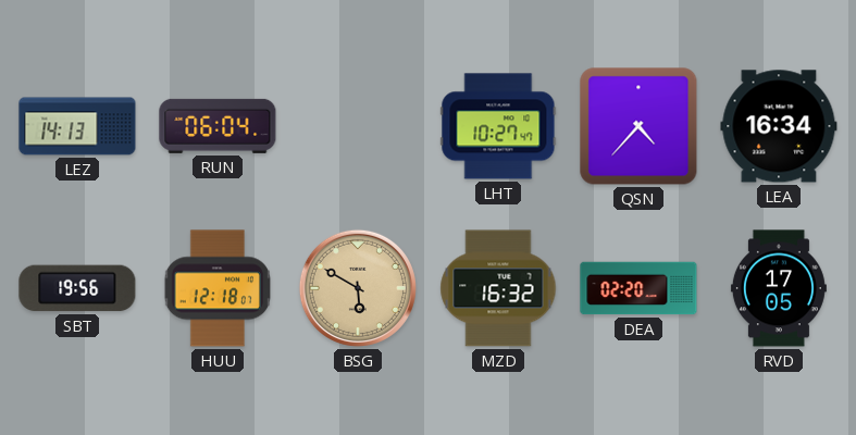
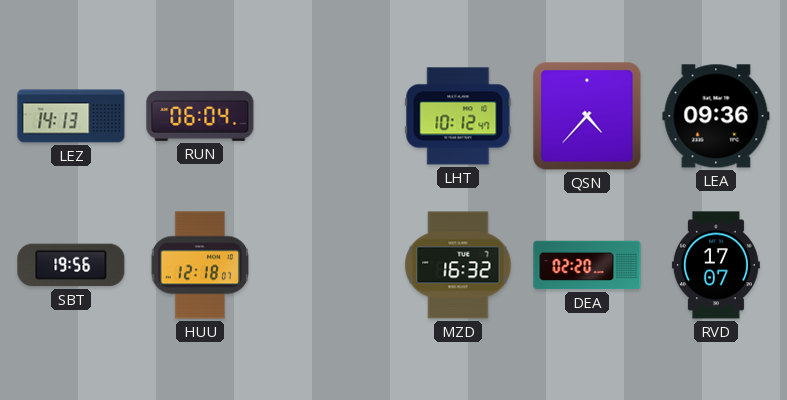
LHT: 10:27 -> 10:12 (458, 116)
LEA: 16:34 -> 09:36 (716, 116)
BSG: 5:50 -> none (358, 288)
RVD: 17:05 -> 17:07 (716, 265)
